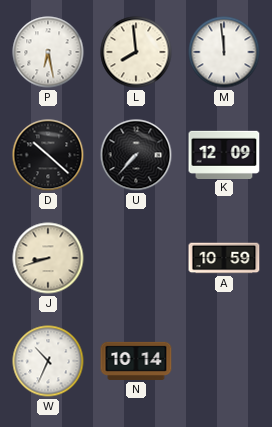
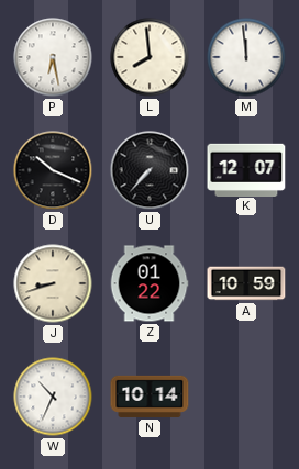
D: 10:22 -> 10:19 (53, 170)
K: 12:09 -> 12:07 (246, 169)
Z: none -> 01:22 (149, 283)
